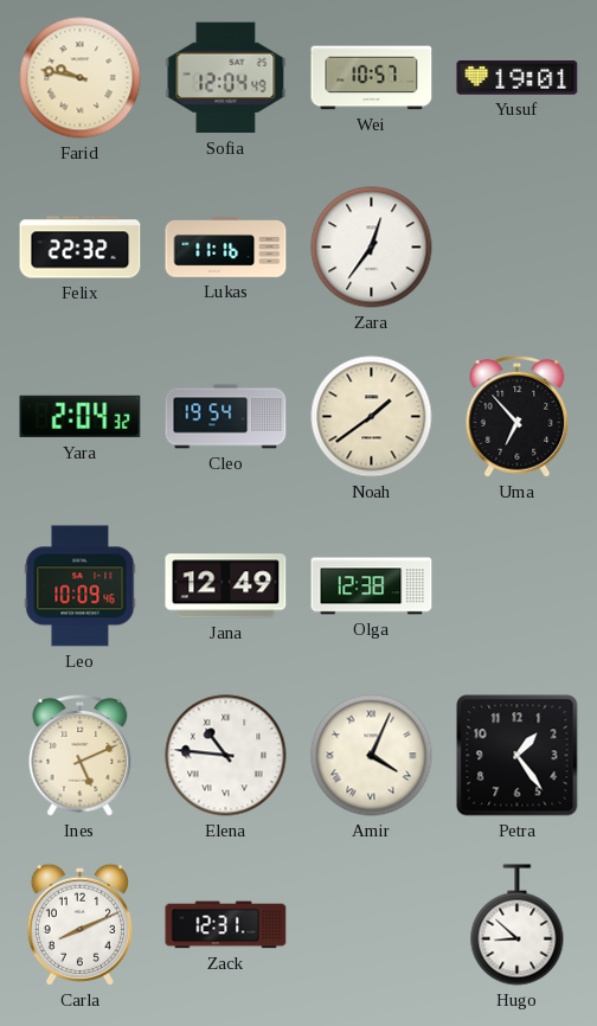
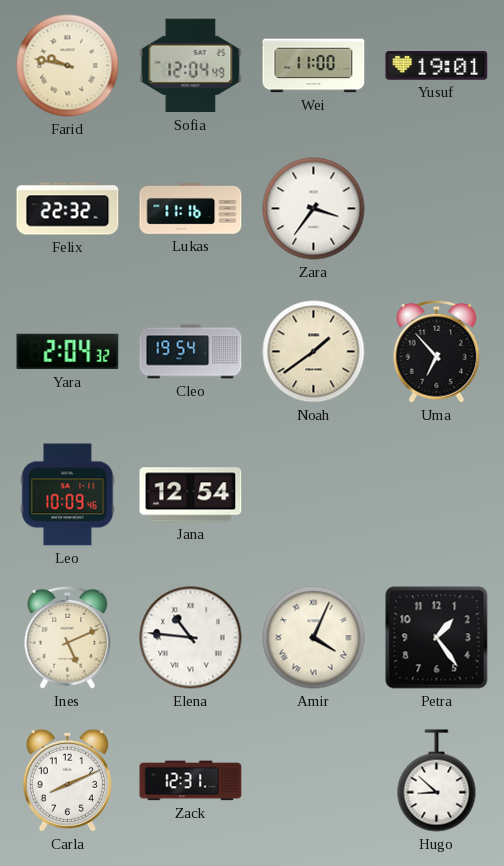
Wei: 10:57 -> 11:00 (314, 66)
Zara: 12:36 -> 3:36 (314, 209)
Jana: 12:49 -> 12:54 (191, 495)
Olga: 12:38 -> none (372, 586)
